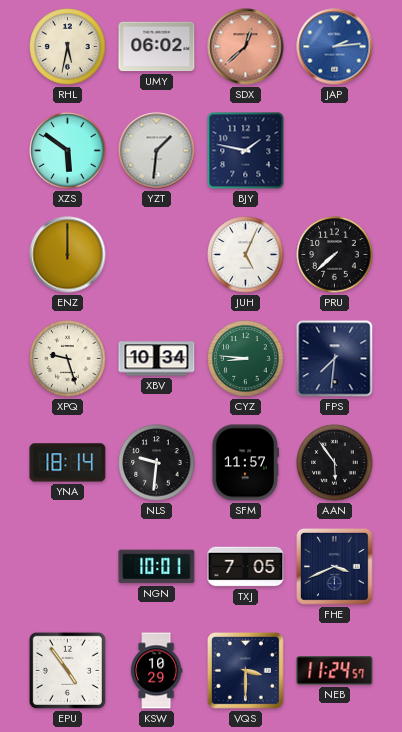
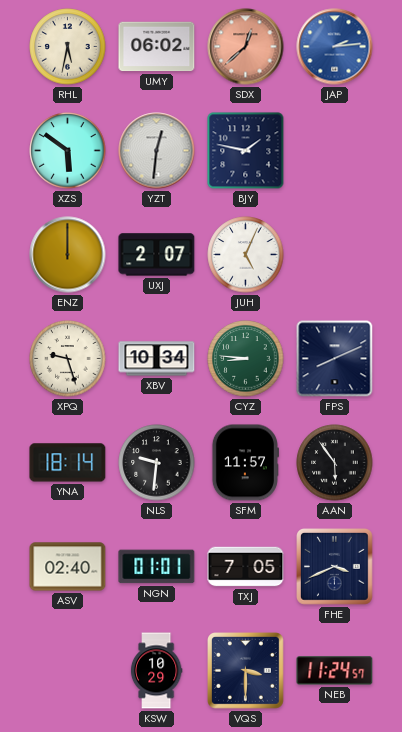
YZT: 1:31 -> 12:31 (157, 151)
UXJ: none -> 2:07 (157, 255)
PRU: 7:38 -> none (335, 255)
FPS: 7:31 -> 8:11 (335, 359)
ASV: none -> 02:40 (68, 567)
NGN: 10:01 -> 01:01 (157, 567)
EPU: 4:54 -> none (67, 670)
